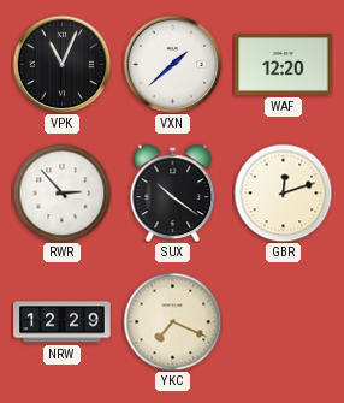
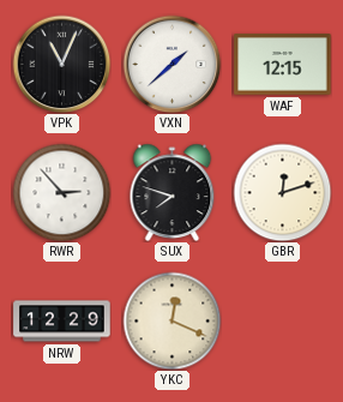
WAF: 12:20 -> 12:15 (283, 65)
SUX: 10:21 -> 7:48 (173, 192)
YKC: 7:19 -> 12:19 (171, 320)
